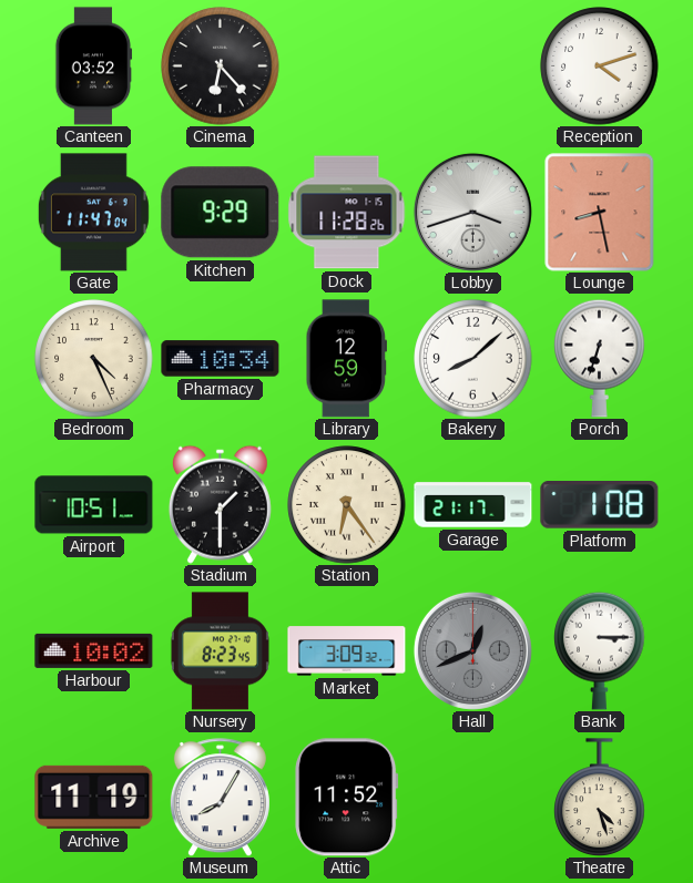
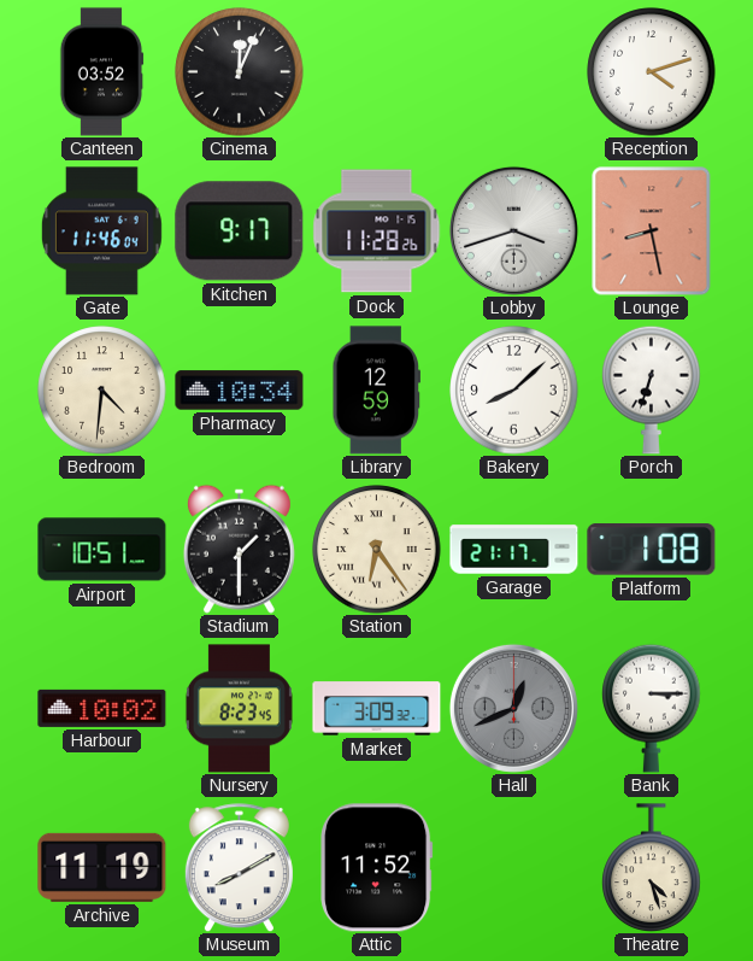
Cinema: 6:23 -> 12:04 (240, 72)
Gate: 11:47 -> 11:46 (101, 232)
Kitchen: 9:29 -> 9:17 (240, 232)
Bedroom: 4:26 -> 4:31 (102, 391)
Museum: 8:05 -> 8:10 (239, 868)
